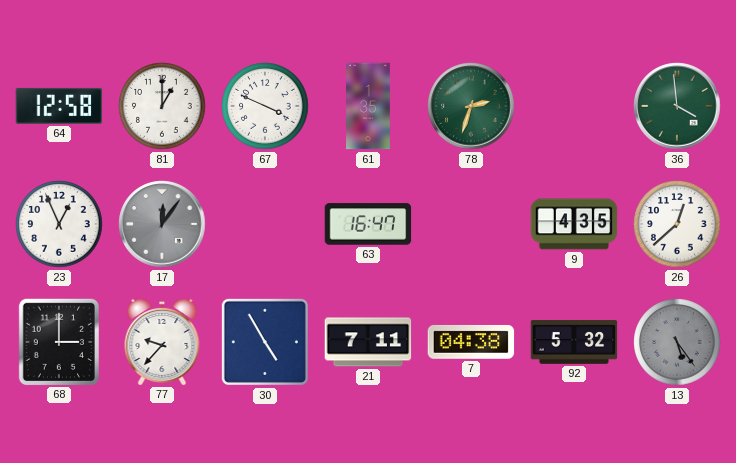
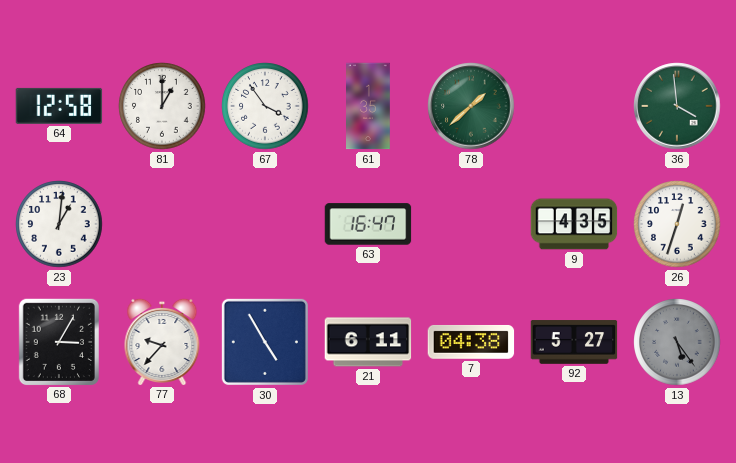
67: 3:49 -> 3:54 (265, 106)
78: 2:33 -> 1:38 (471, 106)
23: 12:56 -> 1:01 (59, 224)
17: 12:06 -> none (162, 224)
26: 12:38 -> 12:33 (677, 224)
68: 3:00 -> 3:05 (58, 341)
21: 7:11 -> 6:11 (368, 342)
92: 5:32 -> 5:27 (574, 342)
